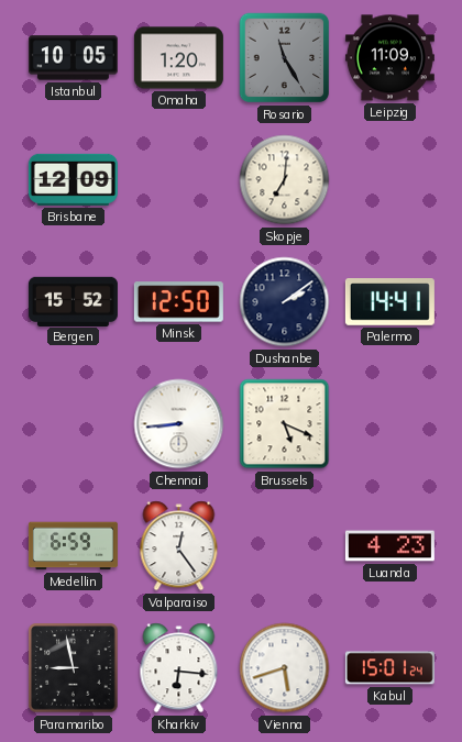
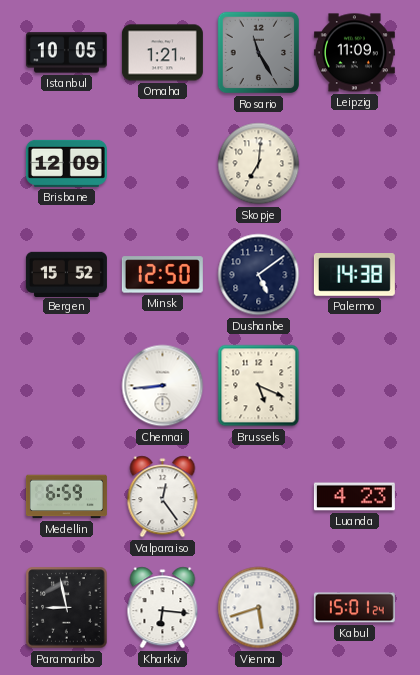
Omaha: 1:20 -> 1:21 (162, 53)
Dushanbe: 2:09 -> 5:09 (259, 275)
Palermo: 14:41 -> 14:38 (354, 275)
